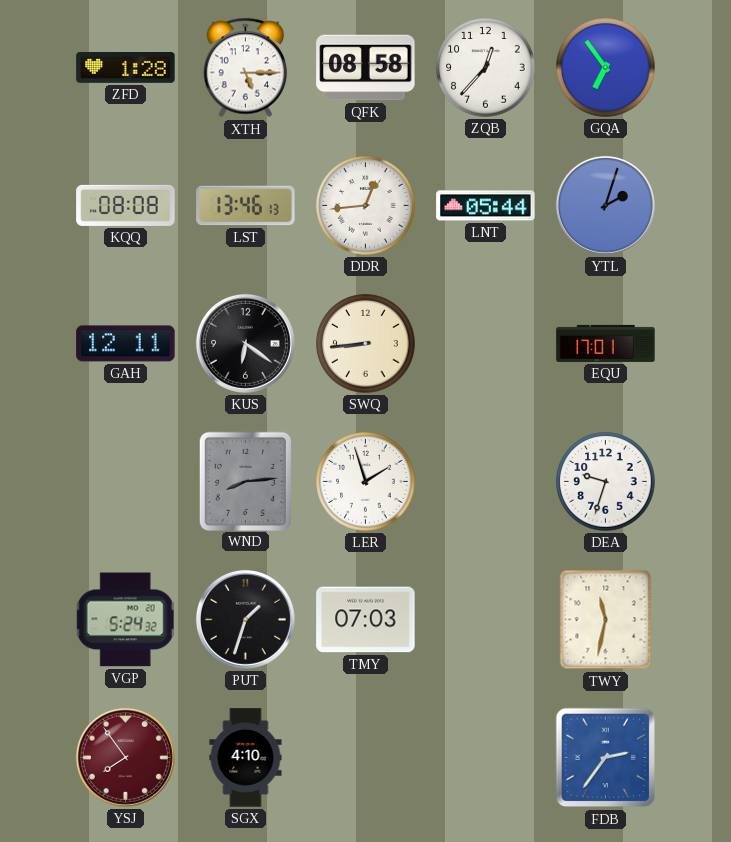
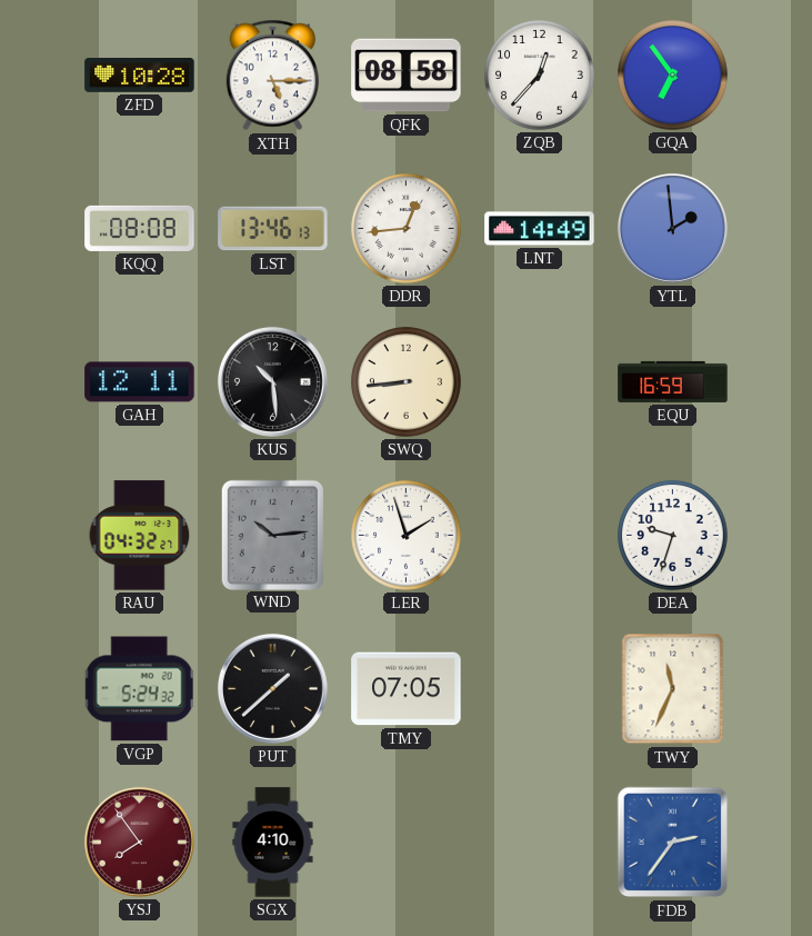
ZFD: 1:28 -> 10:28 (140, 76)
LNT: 05:44 -> 14:49 (540, 229)
YTL: 2:03 -> 1:59 (672, 228)
KUS: 6:21 -> 10:29 (272, 381)
EQU: 17:01 -> 16:59 (673, 381)
RAU: none -> 04:32 (140, 536)
WND: 8:14 -> 10:14 (272, 535)
PUT: 1:33 -> 1:38 (272, 688)
TMY: 07:03 -> 07:05 (407, 689)
TWY: 11:32 -> 11:34 (673, 689)
